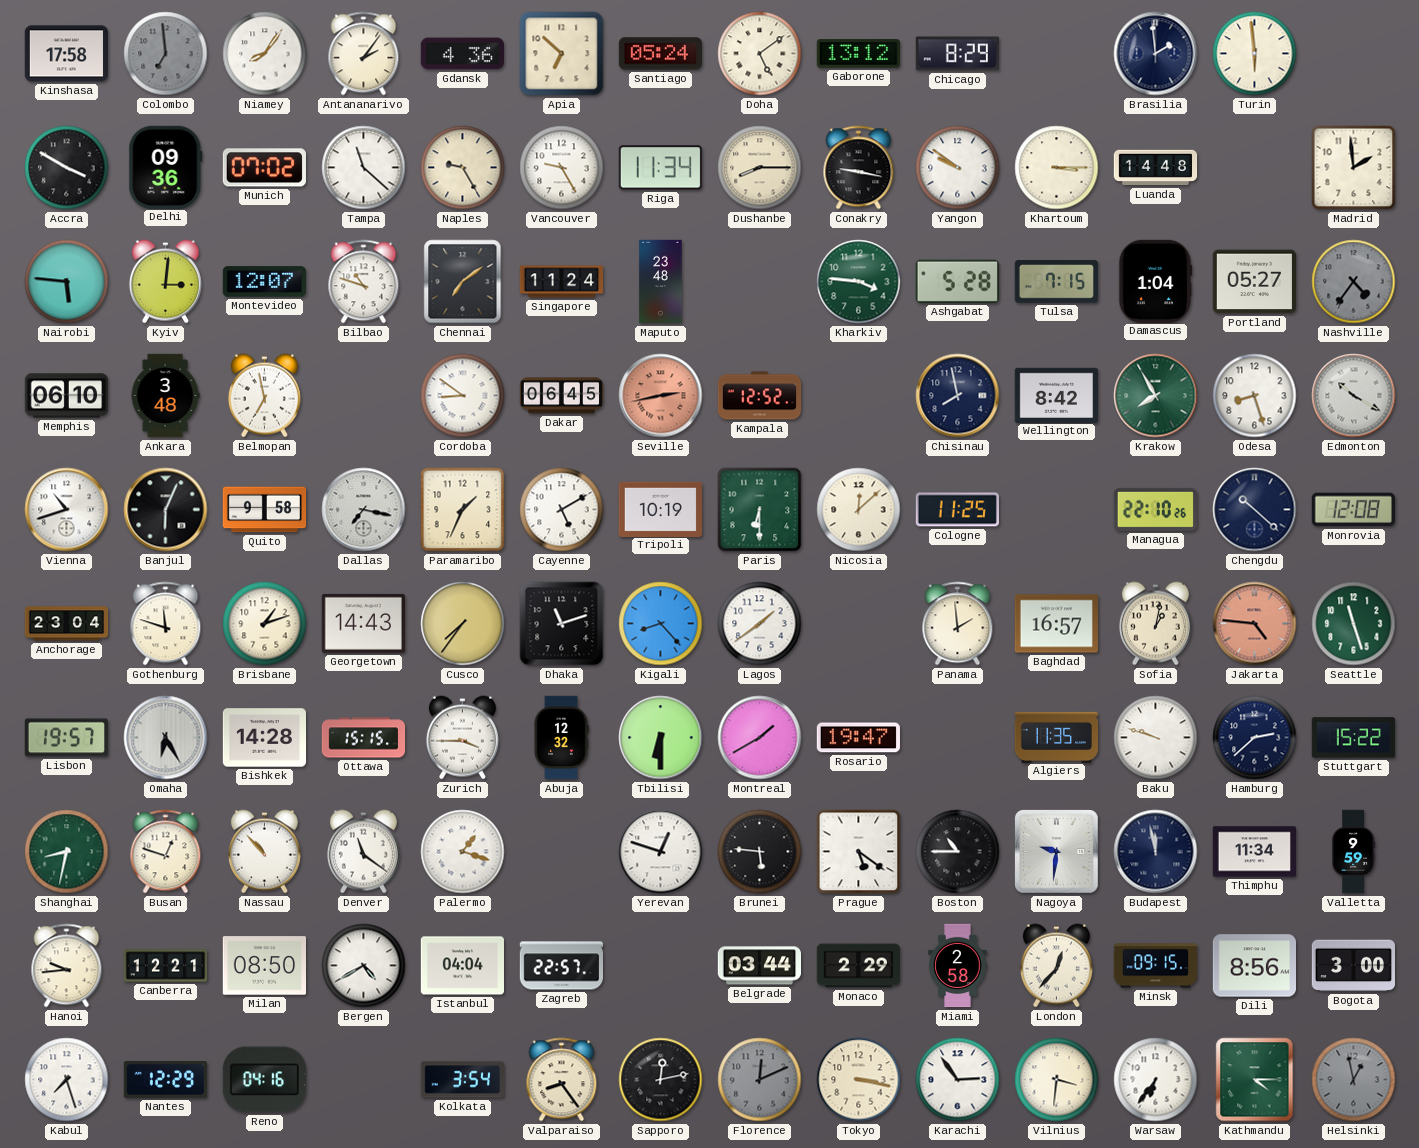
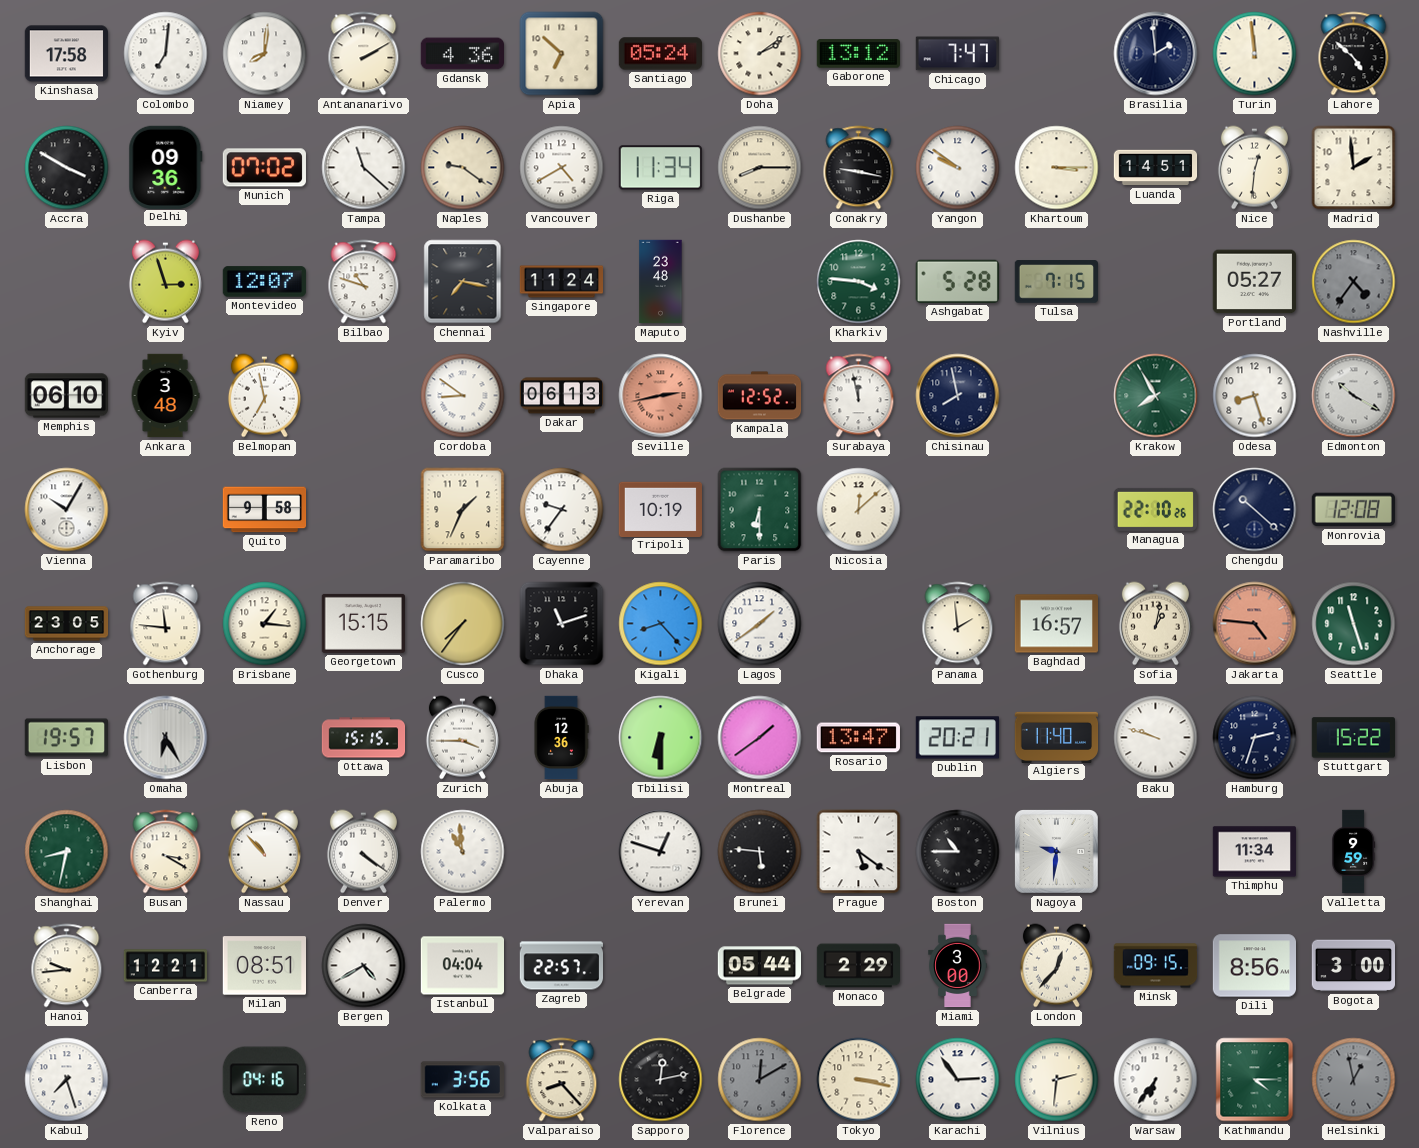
Colombo: 6:59 -> 7:01 (166, 54)
Colombo dial: grey -> white (166, 54)
Niamey: 8:06 -> 8:01 (265, 54)
Antananarivo: 2:06 -> 2:10 (364, 54)
Doha: 5:09 -> 2:09 (760, 54)
Chicago: 8:29 -> 7:47 (957, 54)
Turin: 5:59 -> 11:59 (1255, 54)
Lahore: none -> 4:52 (1354, 54)
Naples: 9:25 -> 9:21 (463, 168)
Vancouver: 9:25 -> 4:40 (562, 168)
Luanda: 14:48 -> 14:51 (1156, 168)
Nice: none -> 12:31 (1254, 168)
Nairobi: 5:46 -> none (67, 282)
Kyiv: 3:01 -> 2:57 (165, 282)
Chennai: 7:09 -> 7:17 (463, 282)
Damascus: 1:04 -> none (1155, 281)
Dakar: 06:45 -> 06:13 (562, 396)
Surabaya: none -> 11:58 (859, 396)
Wellington: 8:42 -> none (1056, 395)
Vienna: 10:42 -> 10:05 (67, 510)
Banjul: 6:04 -> none (166, 510)
Dallas: 7:17 -> none (364, 510)
Cayenne: 5:10 -> 9:36 (562, 510)
Cologne: 11:25 -> none (957, 510)
Anchorage: 23:04 -> 23:05 (67, 624)
Gothenburg: 11:48 -> 11:46 (166, 624)
Brisbane: 1:12 -> 1:16 (265, 624)
Georgetown: 14:43 -> 15:15 (363, 623)
Bishkek: 14:28 -> none (264, 738)
Abuja: 12:32 -> 12:36 (561, 738)
Montreal: 1:40 -> 1:39 (760, 738)
Rosario: 19:47 -> 13:47 (858, 738)
Dublin: none -> 20:21 (957, 738)
Algiers: 11:35 -> 11:40 (1057, 737)
Hamburg: 2:38 -> 2:33 (1255, 738)
Busan: 12:48 -> 3:20 (166, 852)
Denver: 11:21 -> 4:21 (363, 852)
Palermo: 1:18 -> 10:59 (463, 852)
Budapest: 11:58 -> none (1156, 852)
Milan: 08:50 -> 08:51 (264, 966)
Belgrade: 03:44 -> 05:44 (759, 966)
Miami: 2:58 -> 3:00 (958, 966)
Nantes: 12:29 -> none (165, 1080)
Kolkata: 3:54 -> 3:56 (462, 1080)
Valparaiso: 8:24 -> 8:23 (562, 1080)
Florence: 12:11 -> 12:10 (760, 1080)
Vilnius: 3:31 -> 2:31 (1057, 1080)
